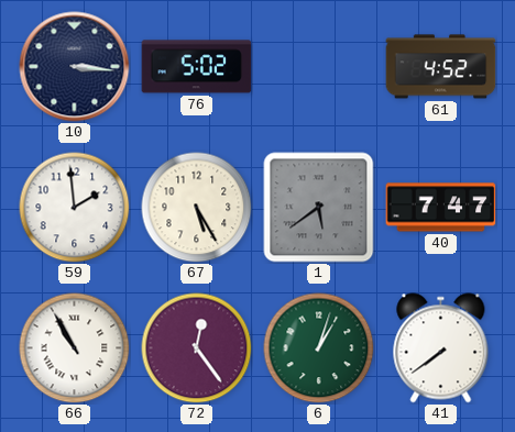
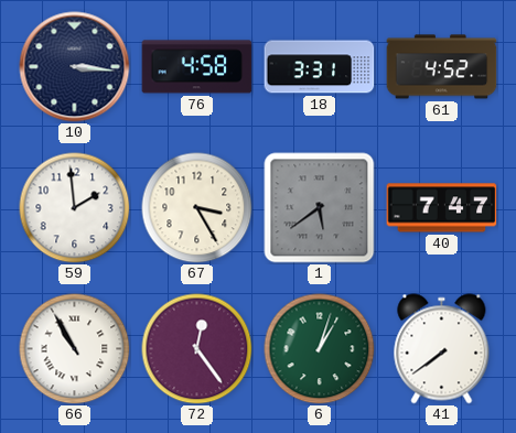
76: 5:02 -> 4:58 (197, 67)
18: none -> 3:31 (320, 67)
67: 5:25 -> 3:25 (197, 208)
